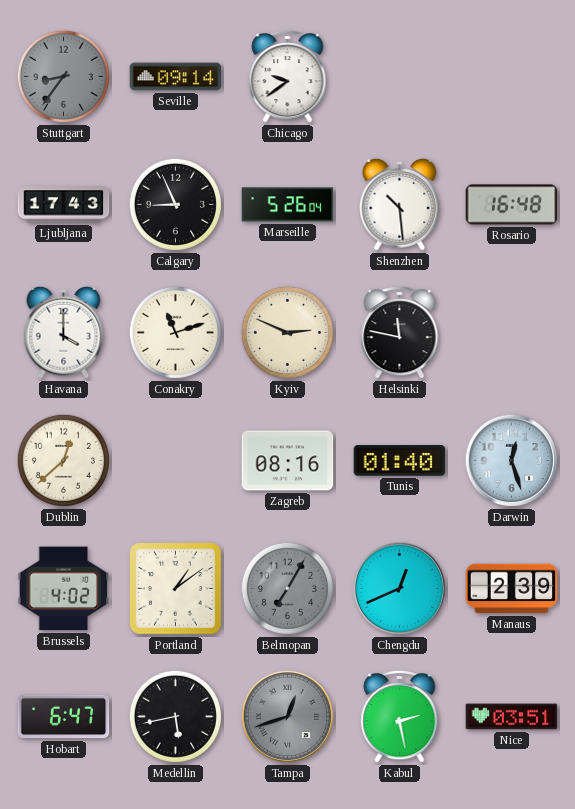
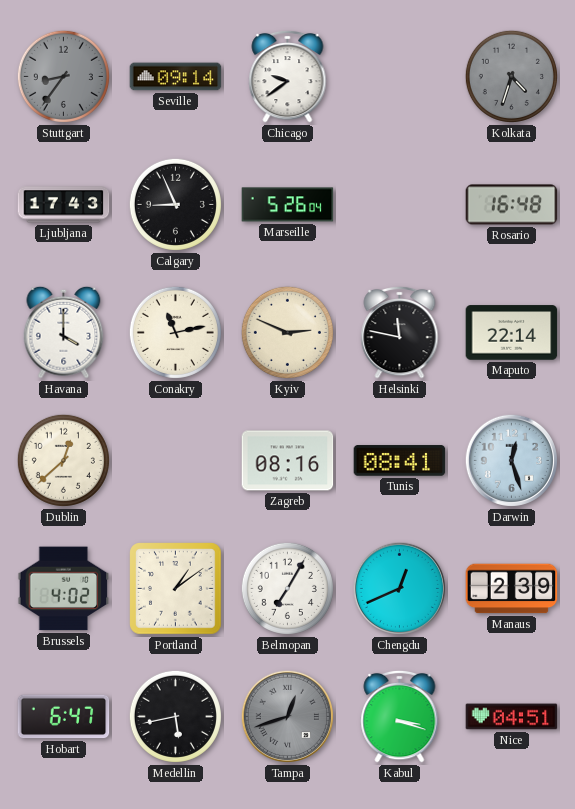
Kolkata: none -> 4:33 (511, 76)
Shenzhen: 10:29 -> none (400, 204)
Conakry: 11:12 -> 11:13 (175, 332)
Maputo: none -> 22:14 (512, 333)
Tunis: 01:40 -> 08:41 (400, 461)
Belmopan dial: grey -> white (287, 588)
Kabul: 2:28 -> 3:18 (400, 716)
Nice: 03:51 -> 04:51 (512, 717)
